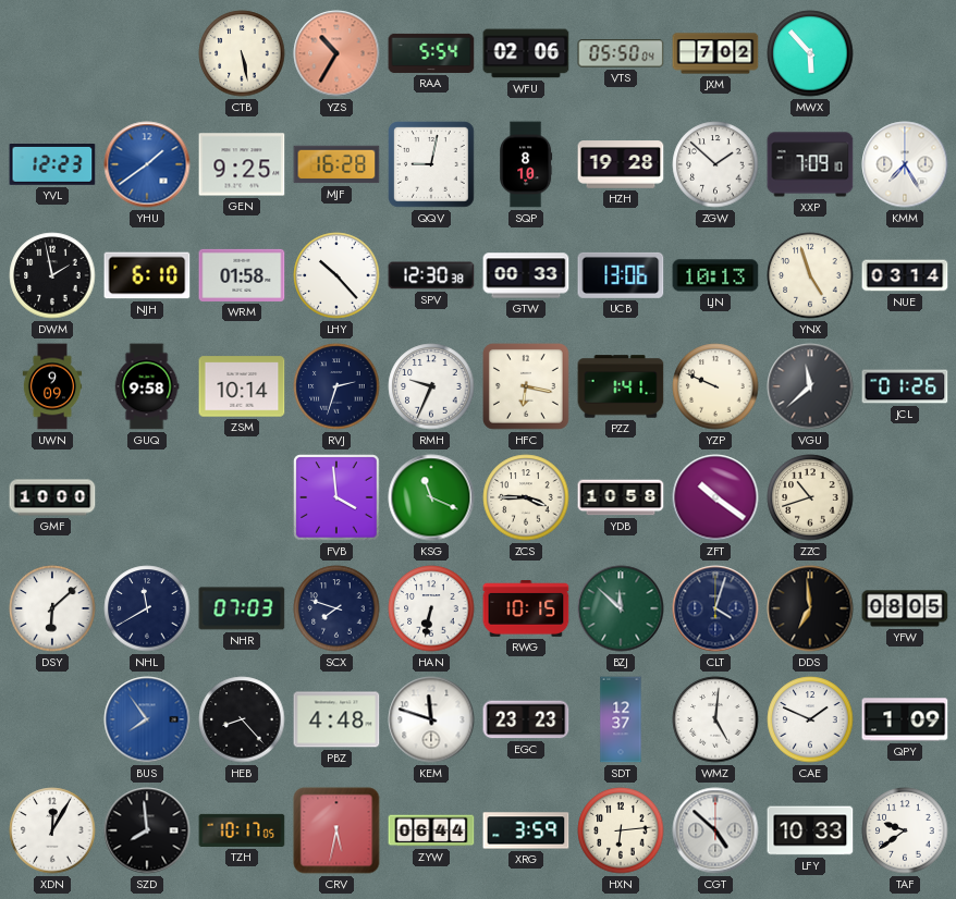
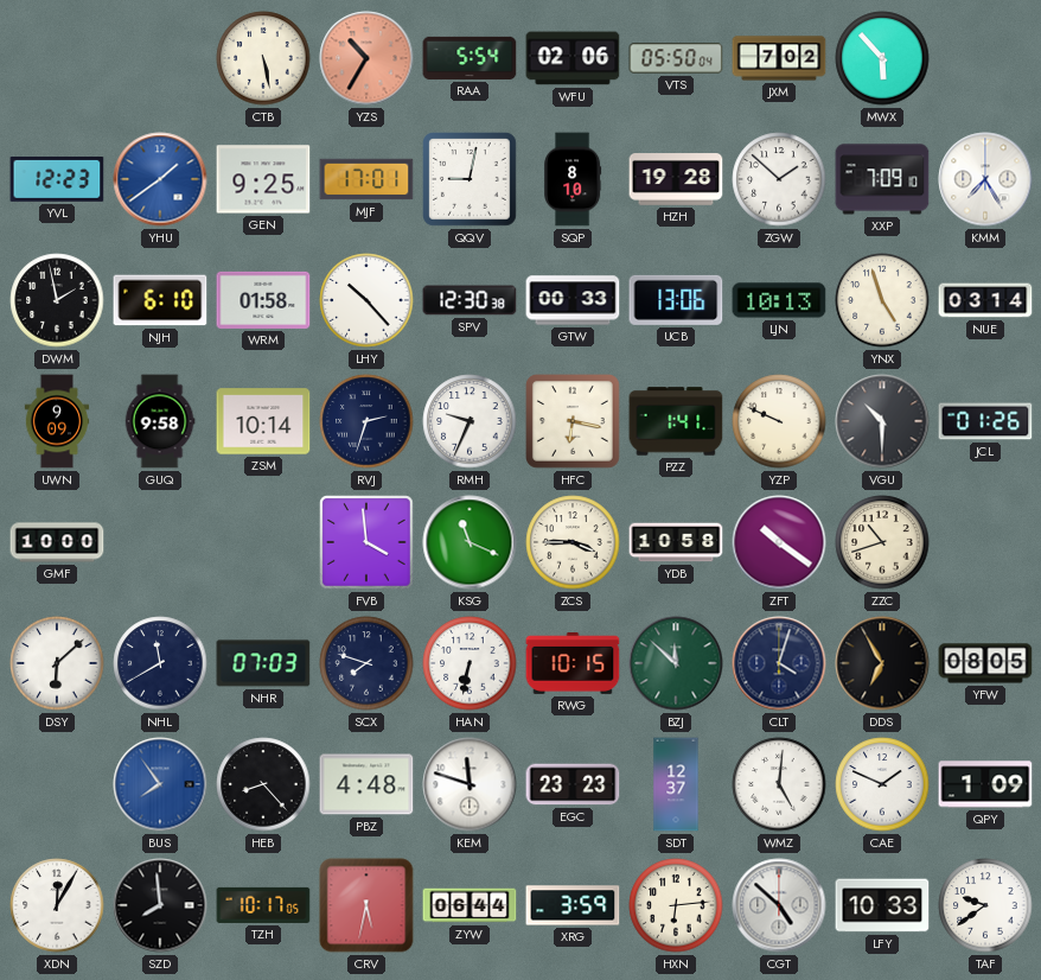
MJF: 16:28 -> 17:01 (366, 179)
VGU: 11:38 -> 10:30 (882, 421)
DDS: 6:59 -> 6:55 (882, 663)
